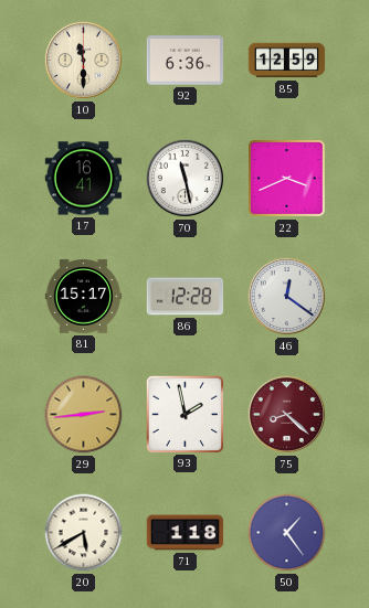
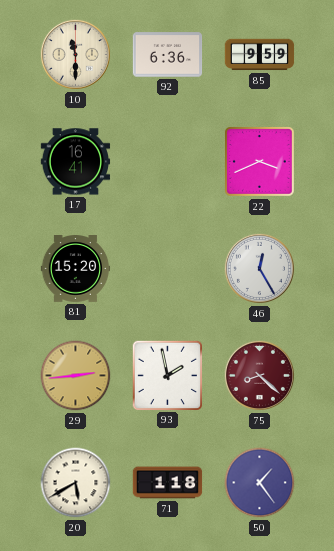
85: 12:59 -> 9:59 (260, 55)
70: 11:28 -> none (184, 178)
81: 15:17 -> 15:20 (76, 269)
86: 12:28 -> none (186, 297)
46: 12:21 -> 12:25 (259, 268)
